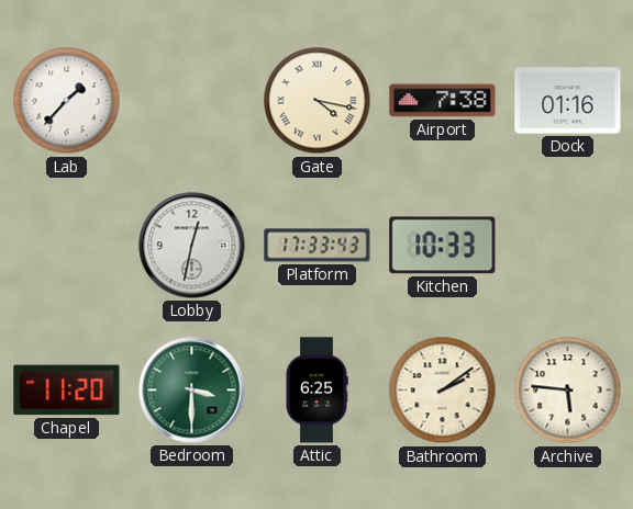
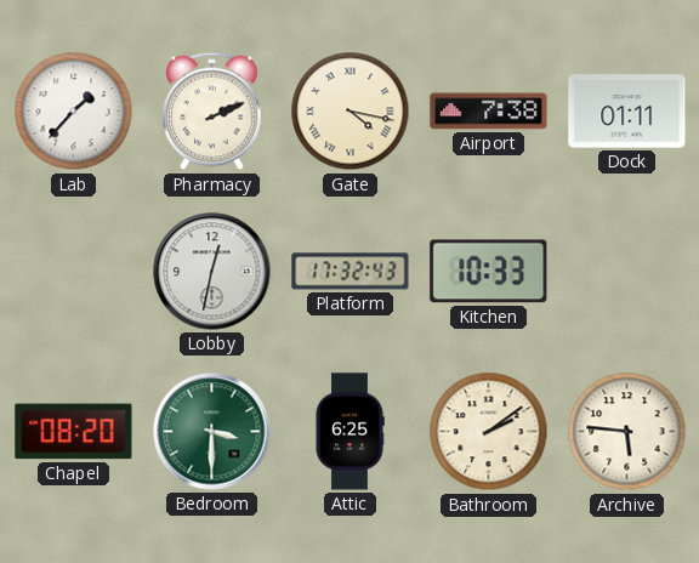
Pharmacy: none -> 2:11 (212, 112)
Dock: 01:16 -> 01:11 (627, 112)
Platform: 17:33 -> 17:32 (351, 272)
Chapel: 11:20 -> 08:20 (74, 432)
